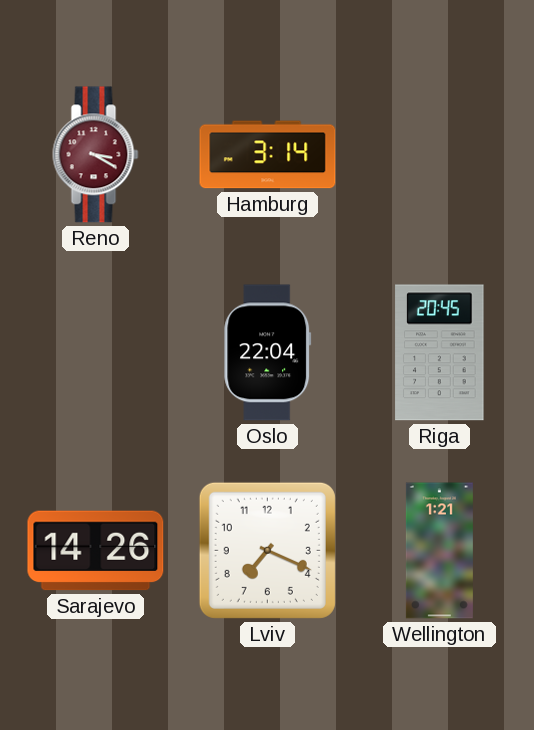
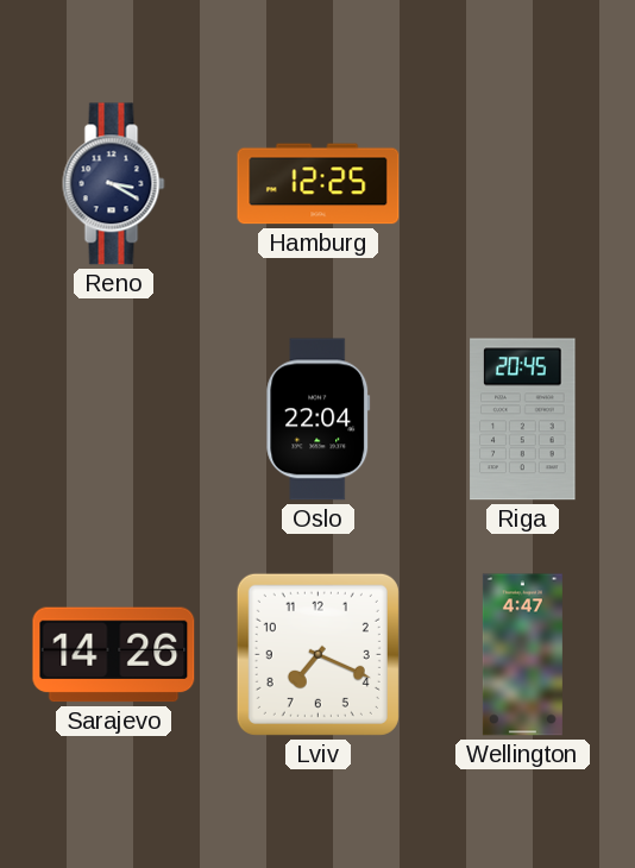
Reno dial: burgundy -> navy (114, 184)
Hamburg: 3:14 -> 12:25 (319, 184)
Wellington: 1:21 -> 4:47 (522, 655)
